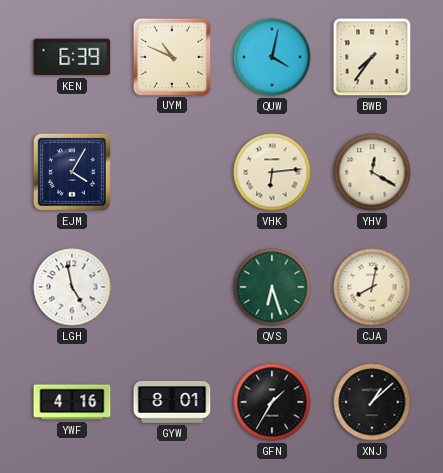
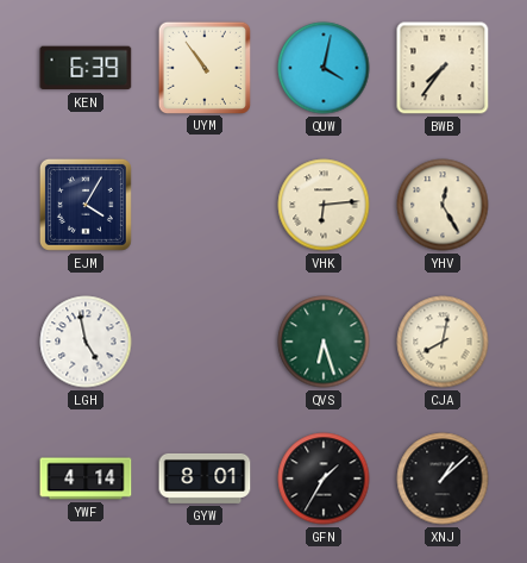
UYM: 10:49 -> 10:54 (203, 67)
YHV: 12:20 -> 12:25 (443, 205)
YWF: 4:16 -> 4:14 (86, 478)
